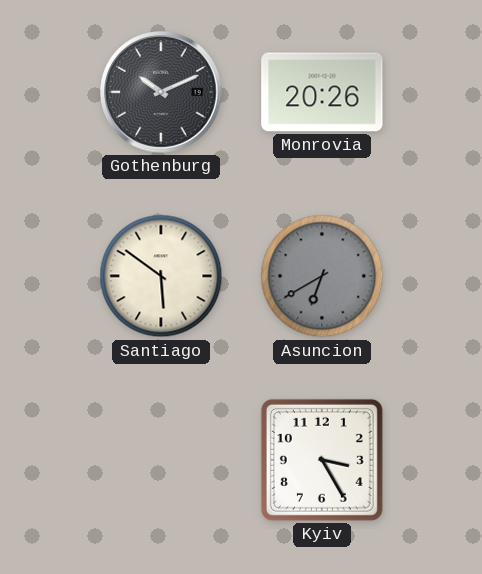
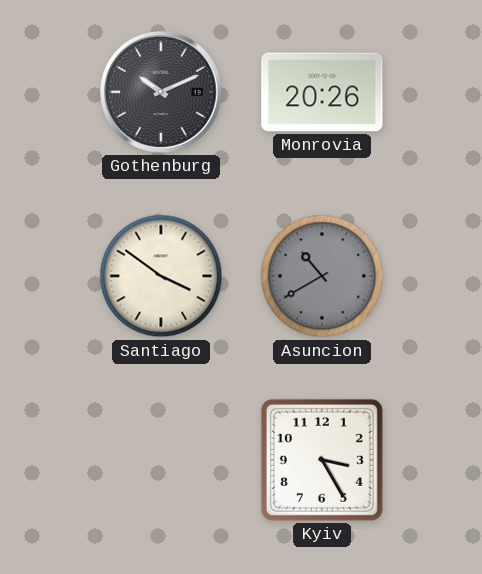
Santiago: 5:51 -> 3:51 (161, 276)
Asuncion: 6:40 -> 10:40 (322, 276)
